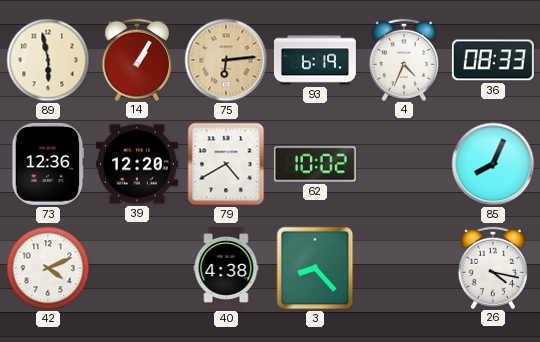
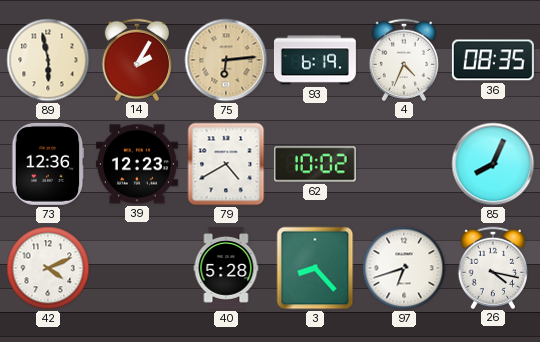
14: 1:05 -> 2:05 (136, 59)
36: 08:33 -> 08:35 (493, 60)
39: 12:20 -> 12:23 (137, 164)
40: 4:38 -> 5:28 (226, 268)
97: none -> 6:42 (404, 268)
